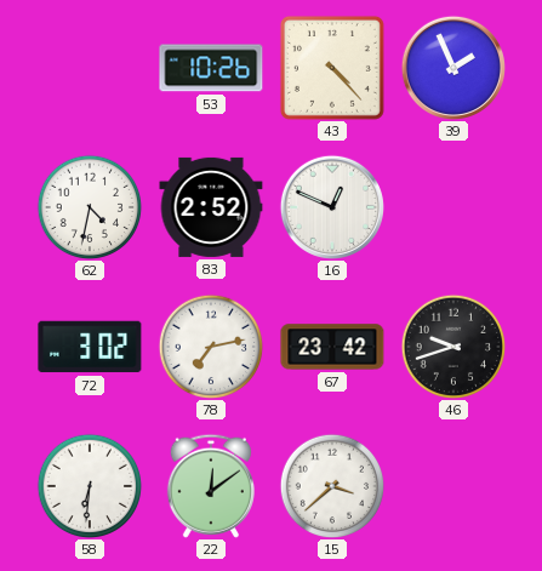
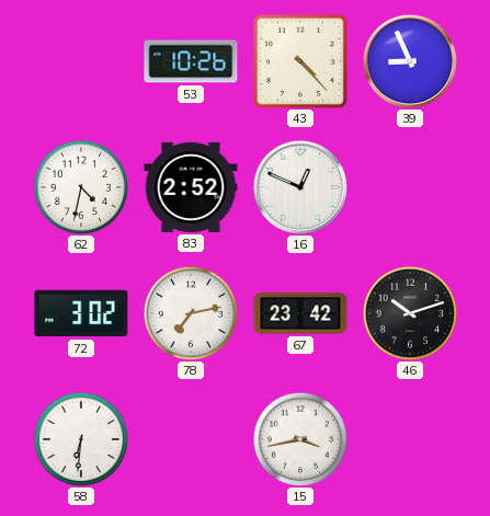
39: 1:56 -> 8:56 (410, 61)
46: 9:42 -> 10:12 (410, 313)
22: 12:09 -> none (211, 486)
15: 3:38 -> 3:43 (300, 439)
